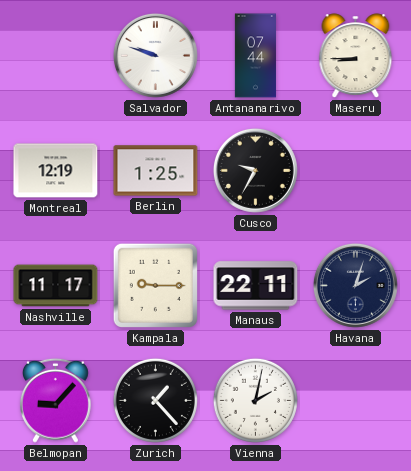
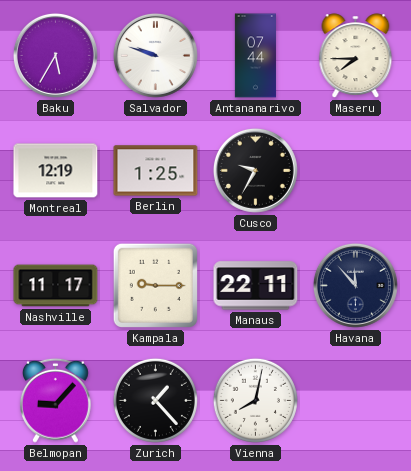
Baku: none -> 5:35 (55, 55)
Maseru: 8:45 -> 7:45 (356, 56)
Havana: 2:03 -> 11:53 (355, 285)
Vienna: 2:02 -> 8:02 (255, 400)
